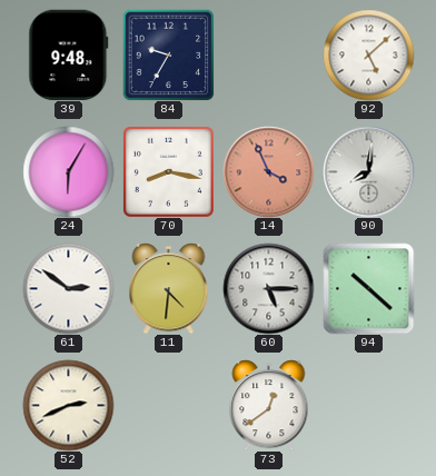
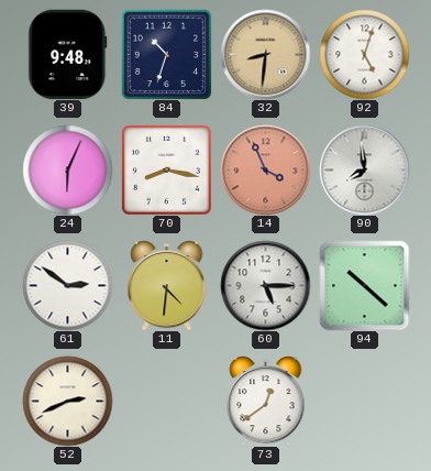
84: 9:35 -> 10:33 (166, 54)
32: none -> 8:31 (265, 54)
92: 5:08 -> 5:03 (364, 54)
24: 6:05 -> 6:04 (67, 169)
90: 8:01 -> 7:59 (364, 169)
